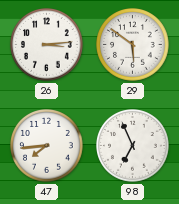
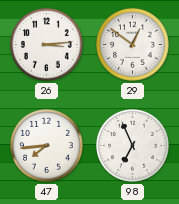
29: 5:51 -> 12:51 (133, 45)
